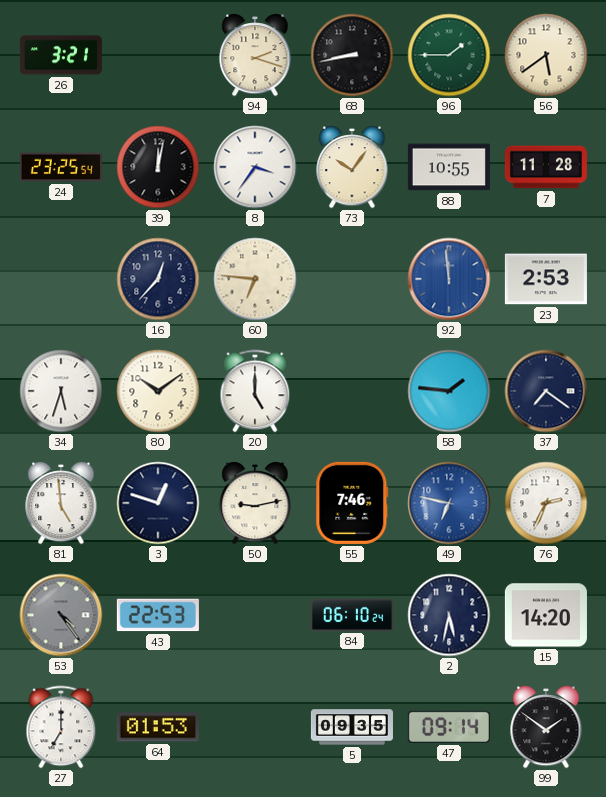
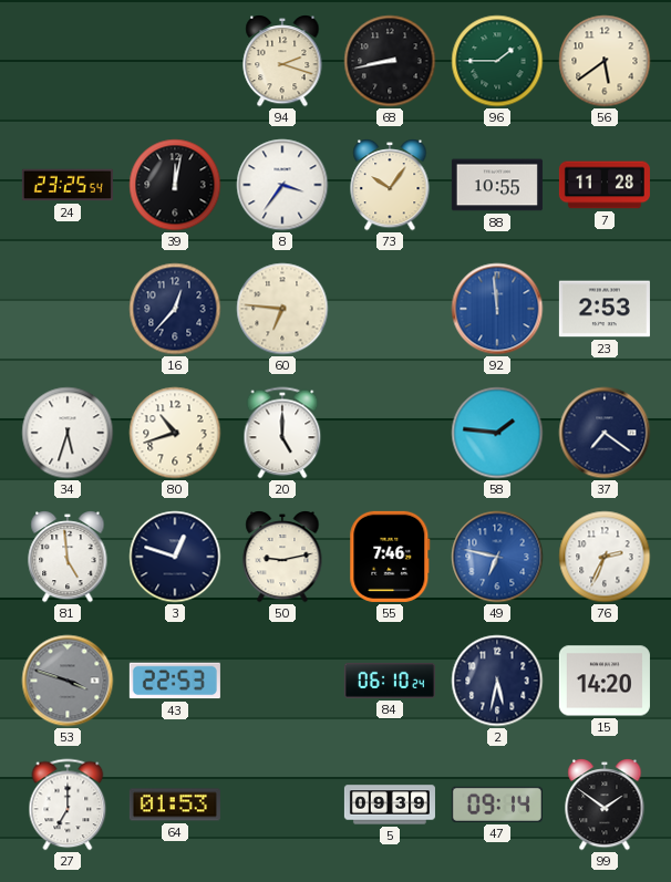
26: 3:21 -> none (61, 55)
80: 10:09 -> 10:42 (175, 433)
53: 4:24 -> 3:48 (68, 681)
5: 09:35 -> 09:39 (390, 805)
